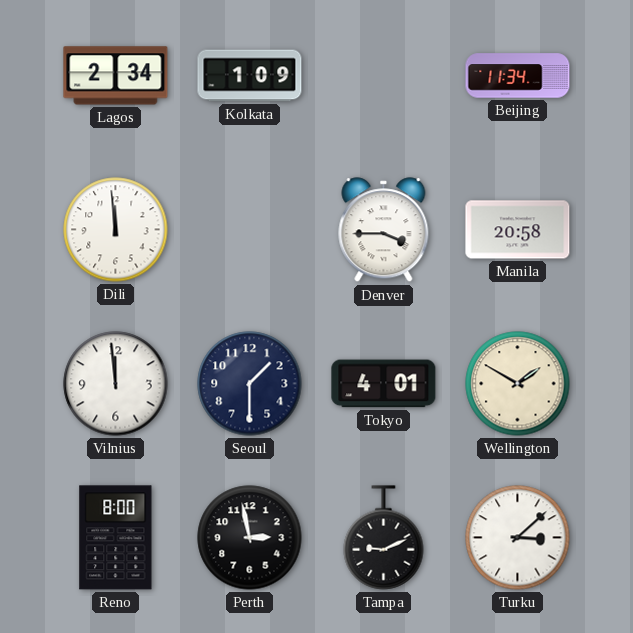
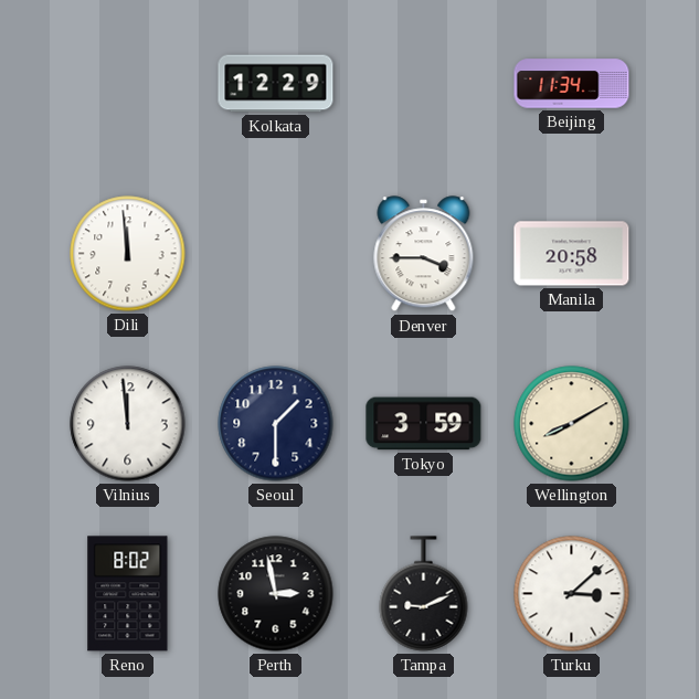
Lagos: 2:34 -> none (116, 76)
Kolkata: 1:09 -> 12:29 (276, 84)
Tokyo: 4:01 -> 3:59 (424, 424)
Wellington: 1:50 -> 8:10 (572, 424)
Reno: 8:00 -> 8:02 (128, 594)
